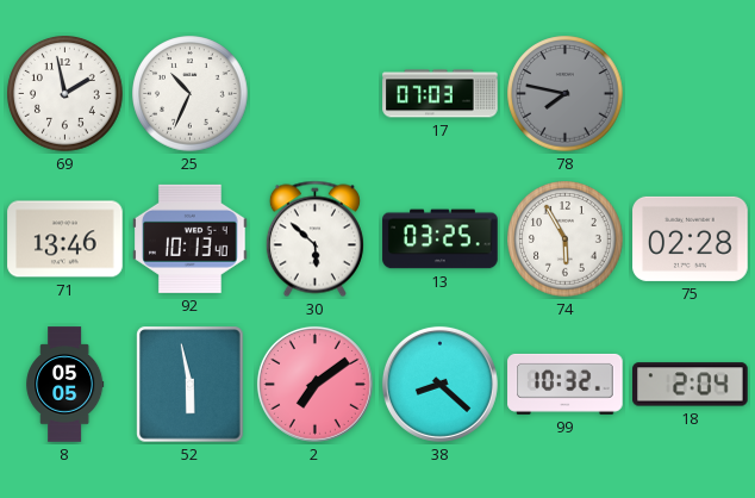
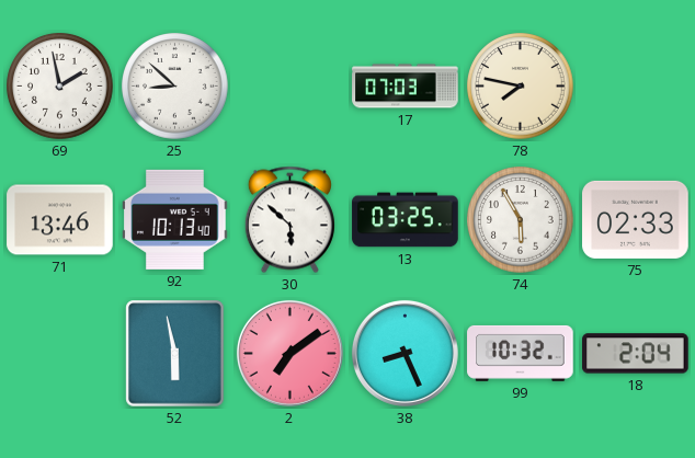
25: 10:34 -> 8:52 (175, 87)
78 dial: grey -> cream (521, 87)
75: 02:28 -> 02:33 (636, 219)
8: 05:05 -> none (65, 385)
38: 8:22 -> 8:26 (405, 353)
